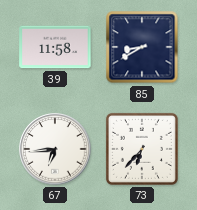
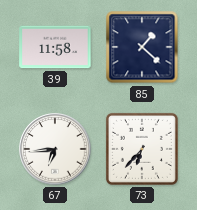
85: 8:40 -> 1:22 (142, 47)
